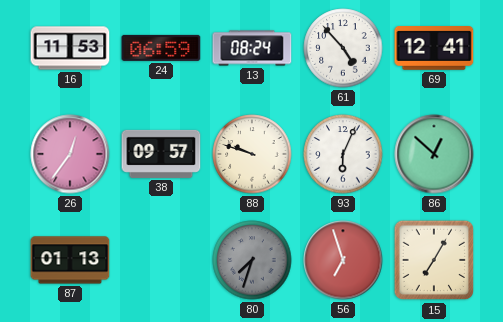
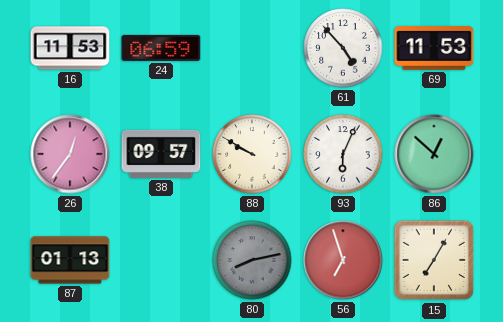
13: 08:24 -> none (252, 48)
69: 12:41 -> 11:53 (434, 49)
88: 9:48 -> 9:50 (252, 154)
80: 7:33 -> 8:13 (252, 260)
